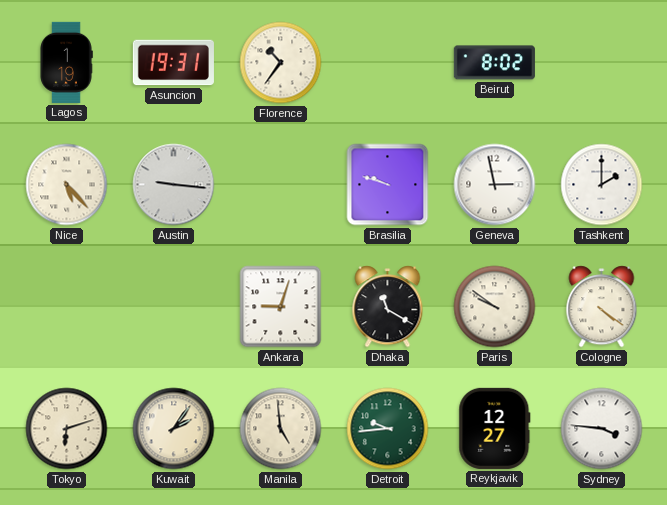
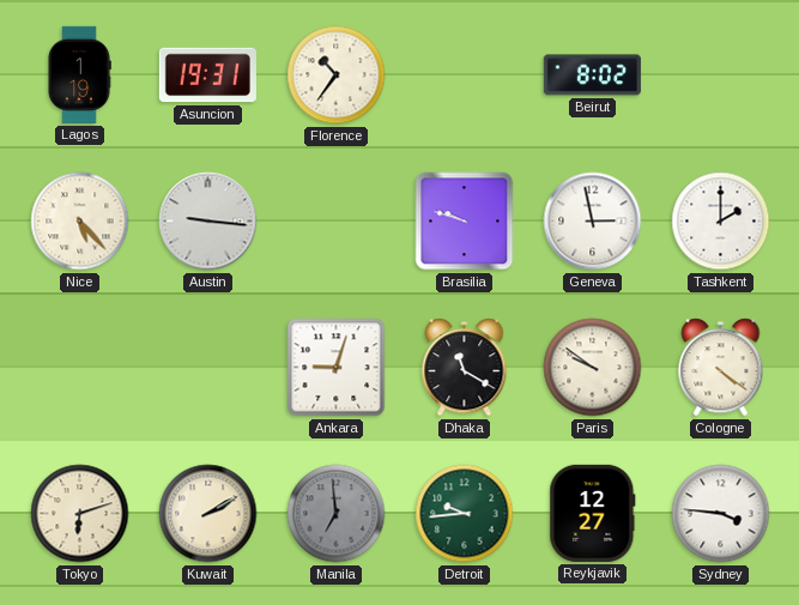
Kuwait: 2:06 -> 2:10 (208, 514)
Manila: 4:59 -> 6:59 (337, 514)
Manila dial: cream -> grey (337, 514)
